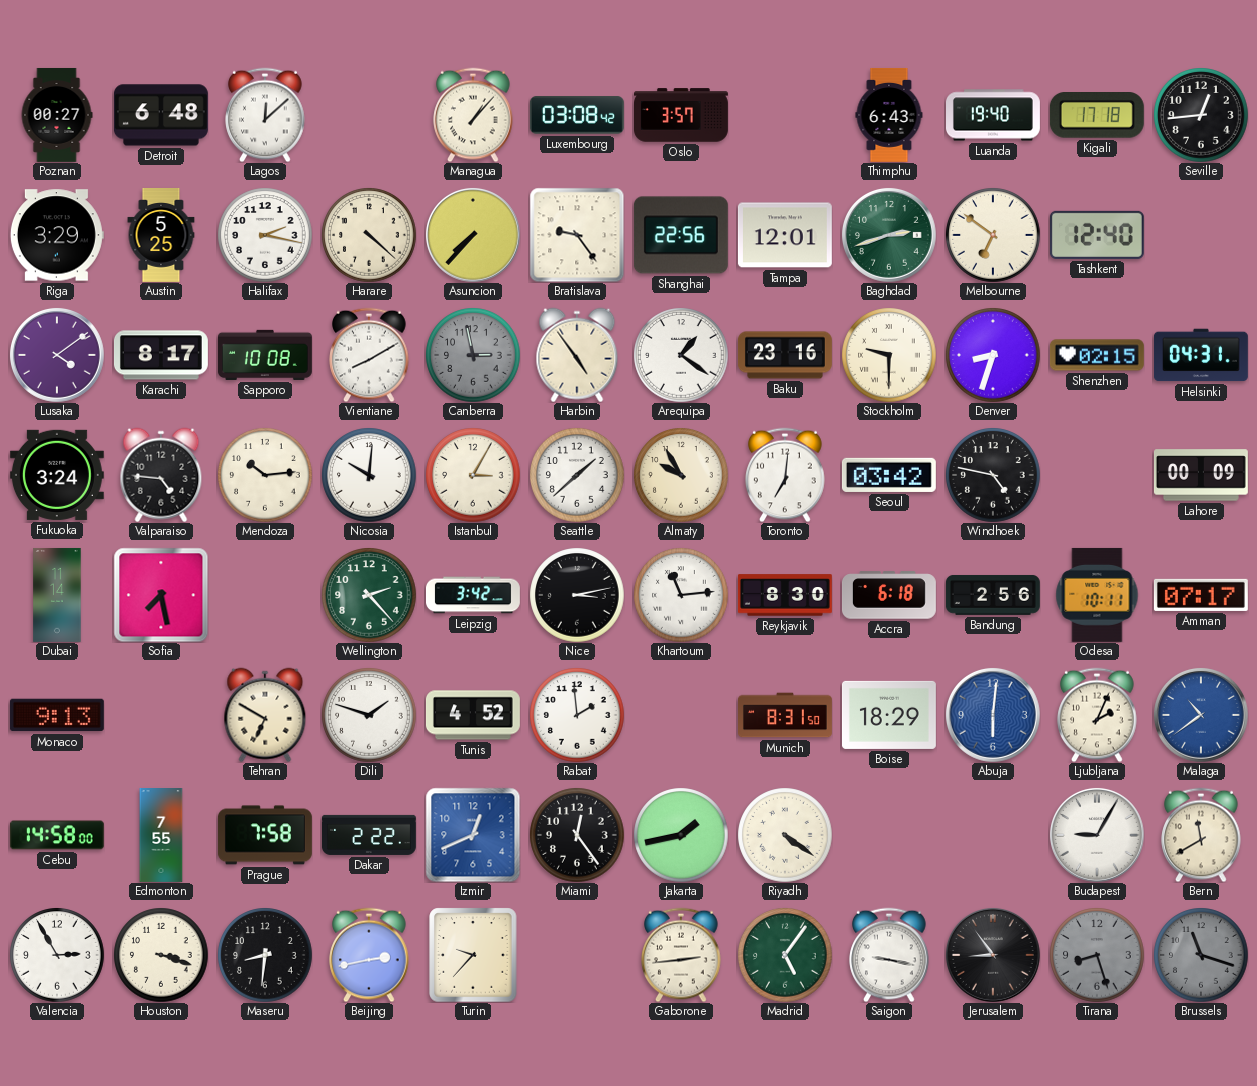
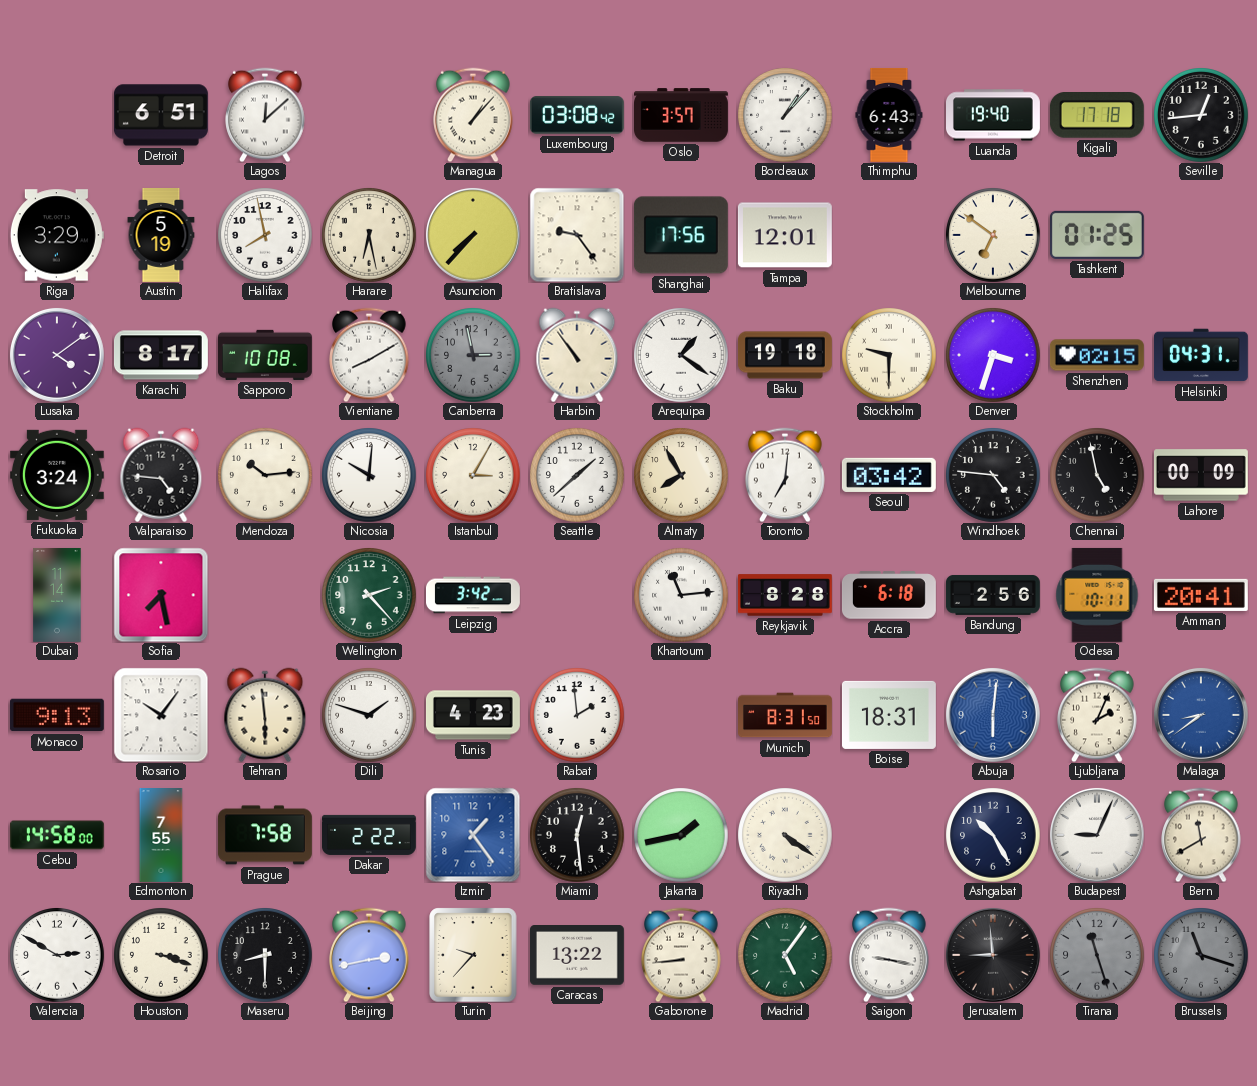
Poznan: 00:27 -> none (57, 115)
Detroit: 6:48 -> 6:51 (161, 115)
Bordeaux: none -> 1:07 (785, 115)
Austin: 5:25 -> 5:19 (161, 236)
Halifax: 2:17 -> 7:58 (265, 235)
Harare: 4:22 -> 6:28 (369, 235)
Shanghai: 22:56 -> 17:56 (681, 235)
Baghdad: 2:42 -> none (889, 235)
Tashkent: 12:40 -> 01:25 (1097, 235)
Harbin: 4:54 -> 10:54 (577, 355)
Baku: 23:16 -> 19:18 (785, 355)
Denver: 8:33 -> 3:33 (993, 355)
Almaty: 9:55 -> 7:55 (681, 475)
Windhoek: 4:47 -> 4:46 (993, 475)
Chennai: none -> 4:58 (1097, 475)
Nice: 3:13 -> none (577, 595)
Reykjavik: 8:30 -> 8:28 (785, 595)
Amman: 07:17 -> 20:41 (1201, 595)
Rosario: none -> 10:06 (161, 715)
Tehran: 6:50 -> 5:59 (265, 715)
Tunis: 4:52 -> 4:23 (473, 715)
Boise: 18:29 -> 18:31 (889, 715)
Malaga: 10:39 -> 8:39 (1201, 715)
Izmir: 12:41 -> 1:24 (473, 835)
Miami: 12:24 -> 12:29 (577, 835)
Ashgabat: none -> 10:25 (993, 835)
Budapest: 9:05 -> 9:04 (1097, 835)
Valencia: 2:55 -> 2:50 (57, 955)
Maseru: 8:31 -> 8:30 (265, 955)
Caracas: none -> 13:22 (577, 956)
Gaborone: 2:44 -> 8:44 (681, 955)
Jerusalem: 8:54 -> 8:59 (993, 955)
Tirana: 8:27 -> 11:27 (1097, 955)
